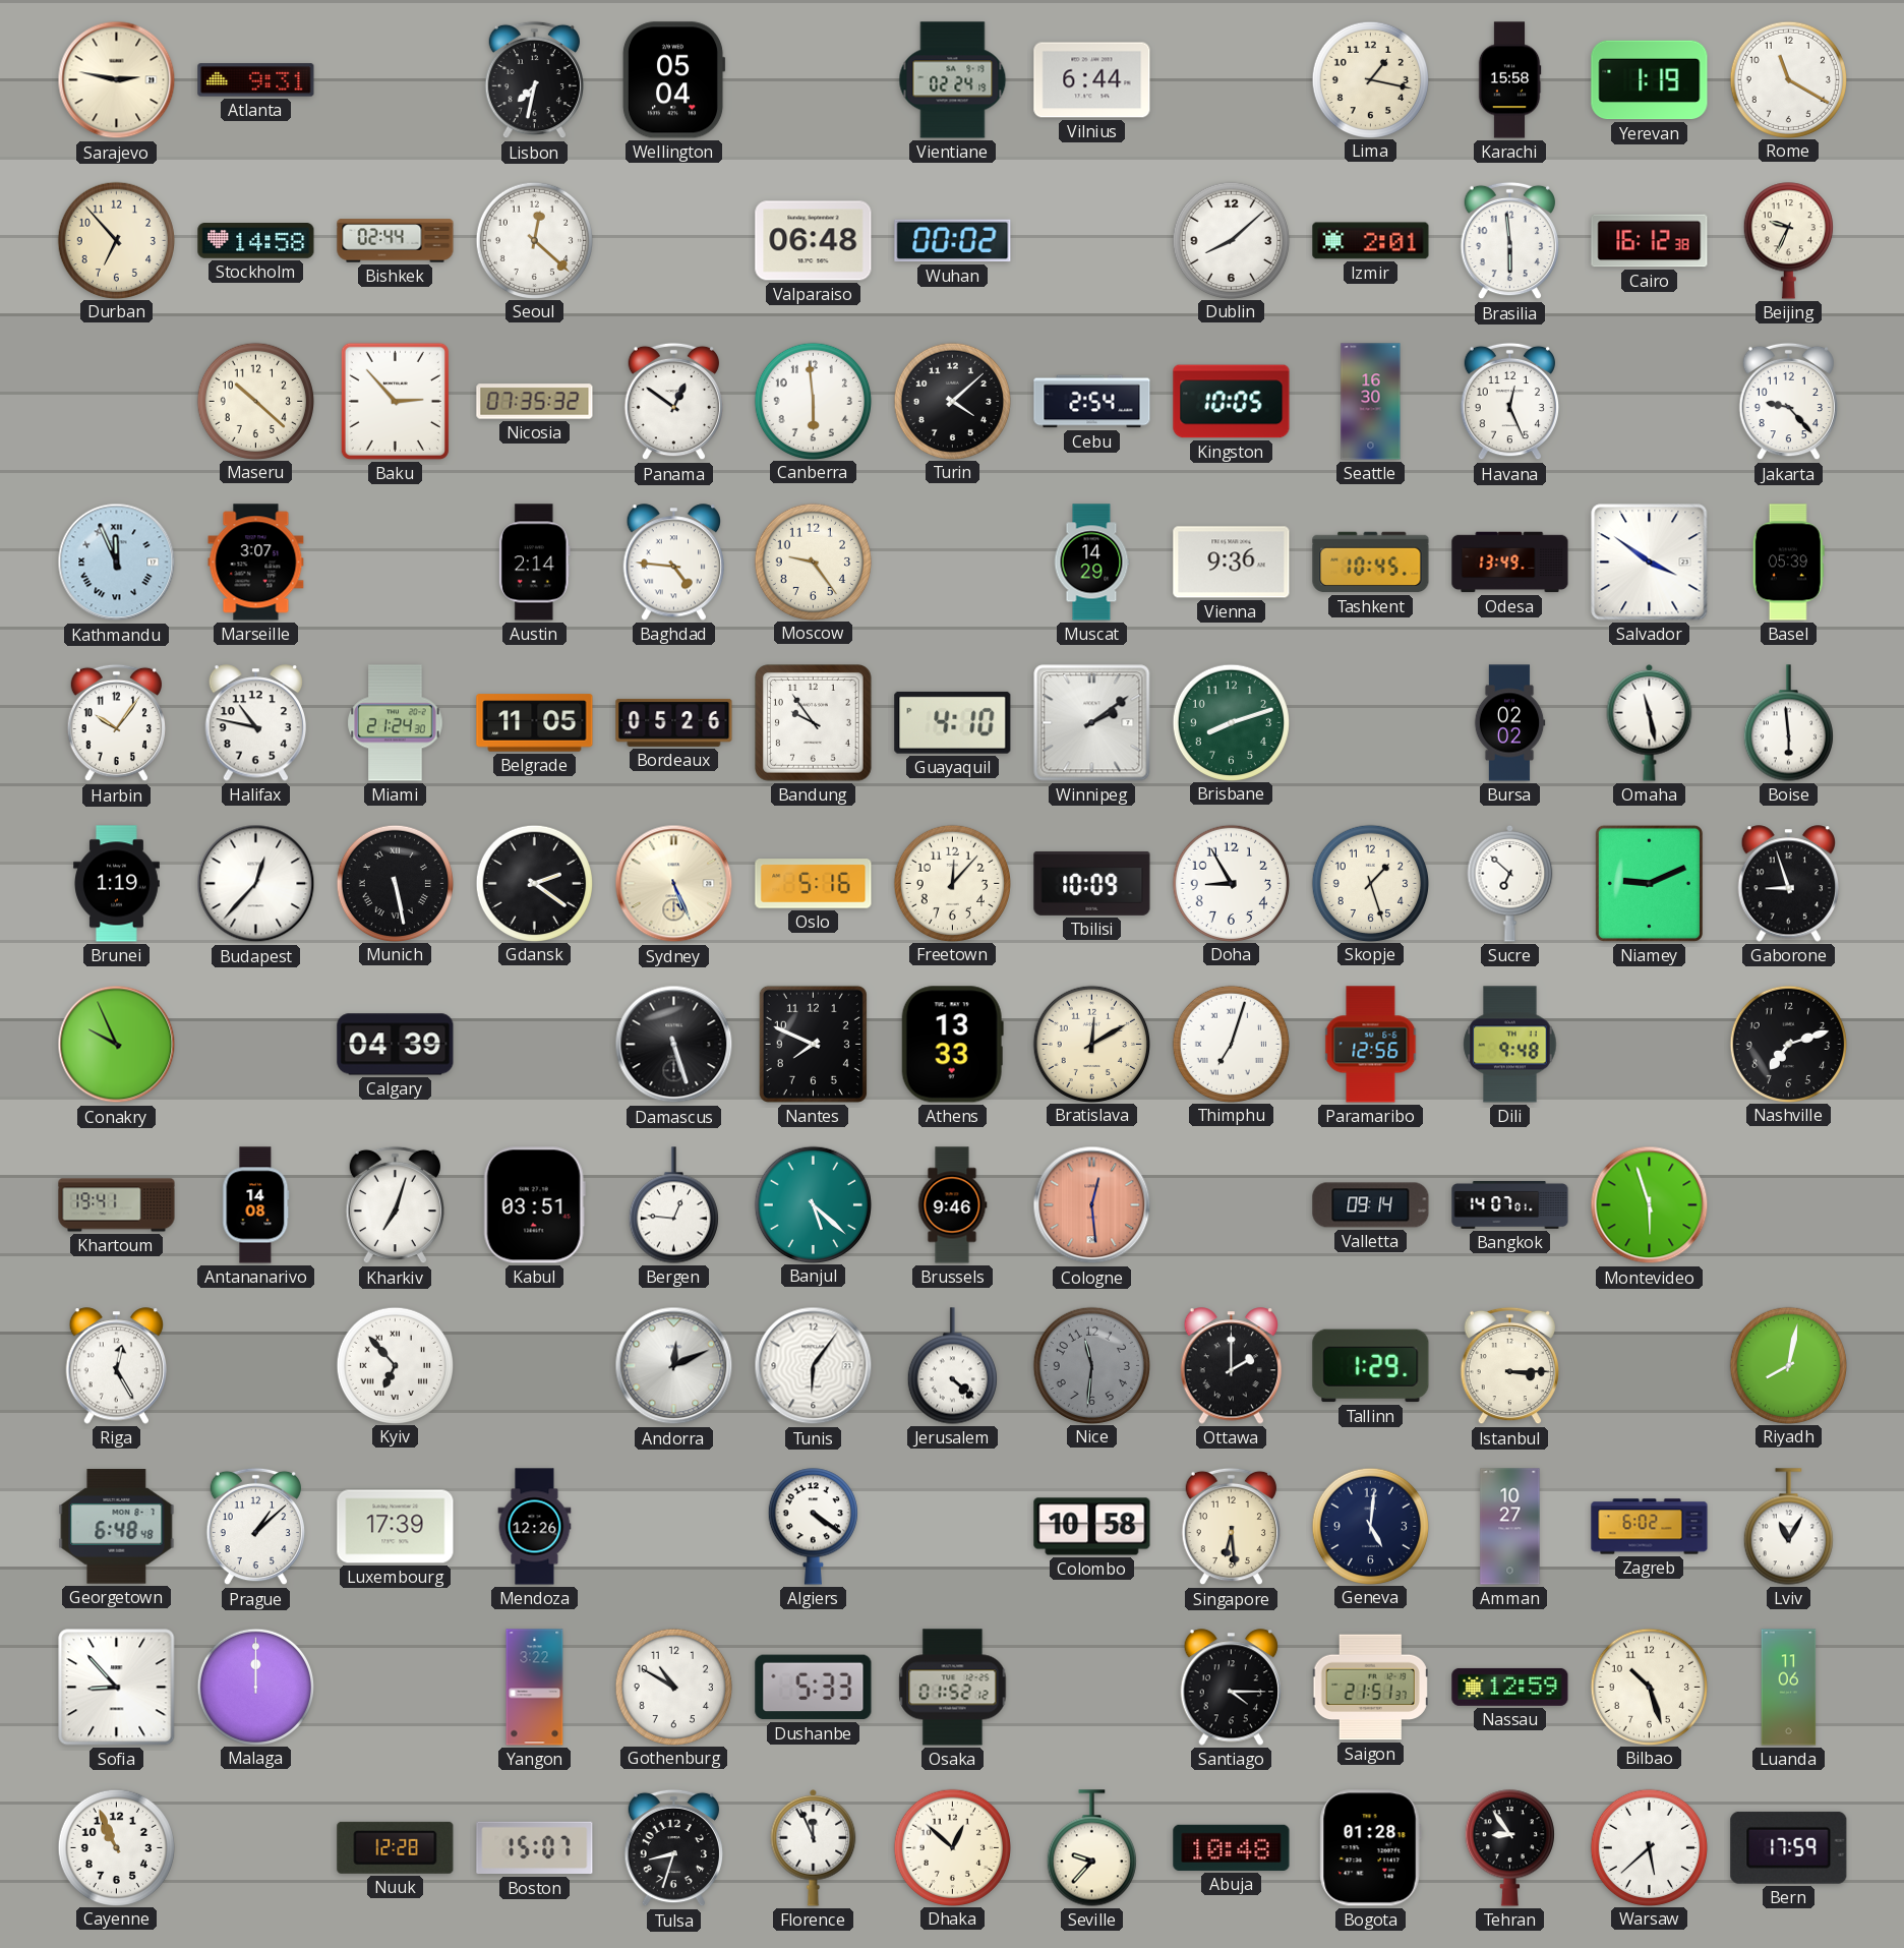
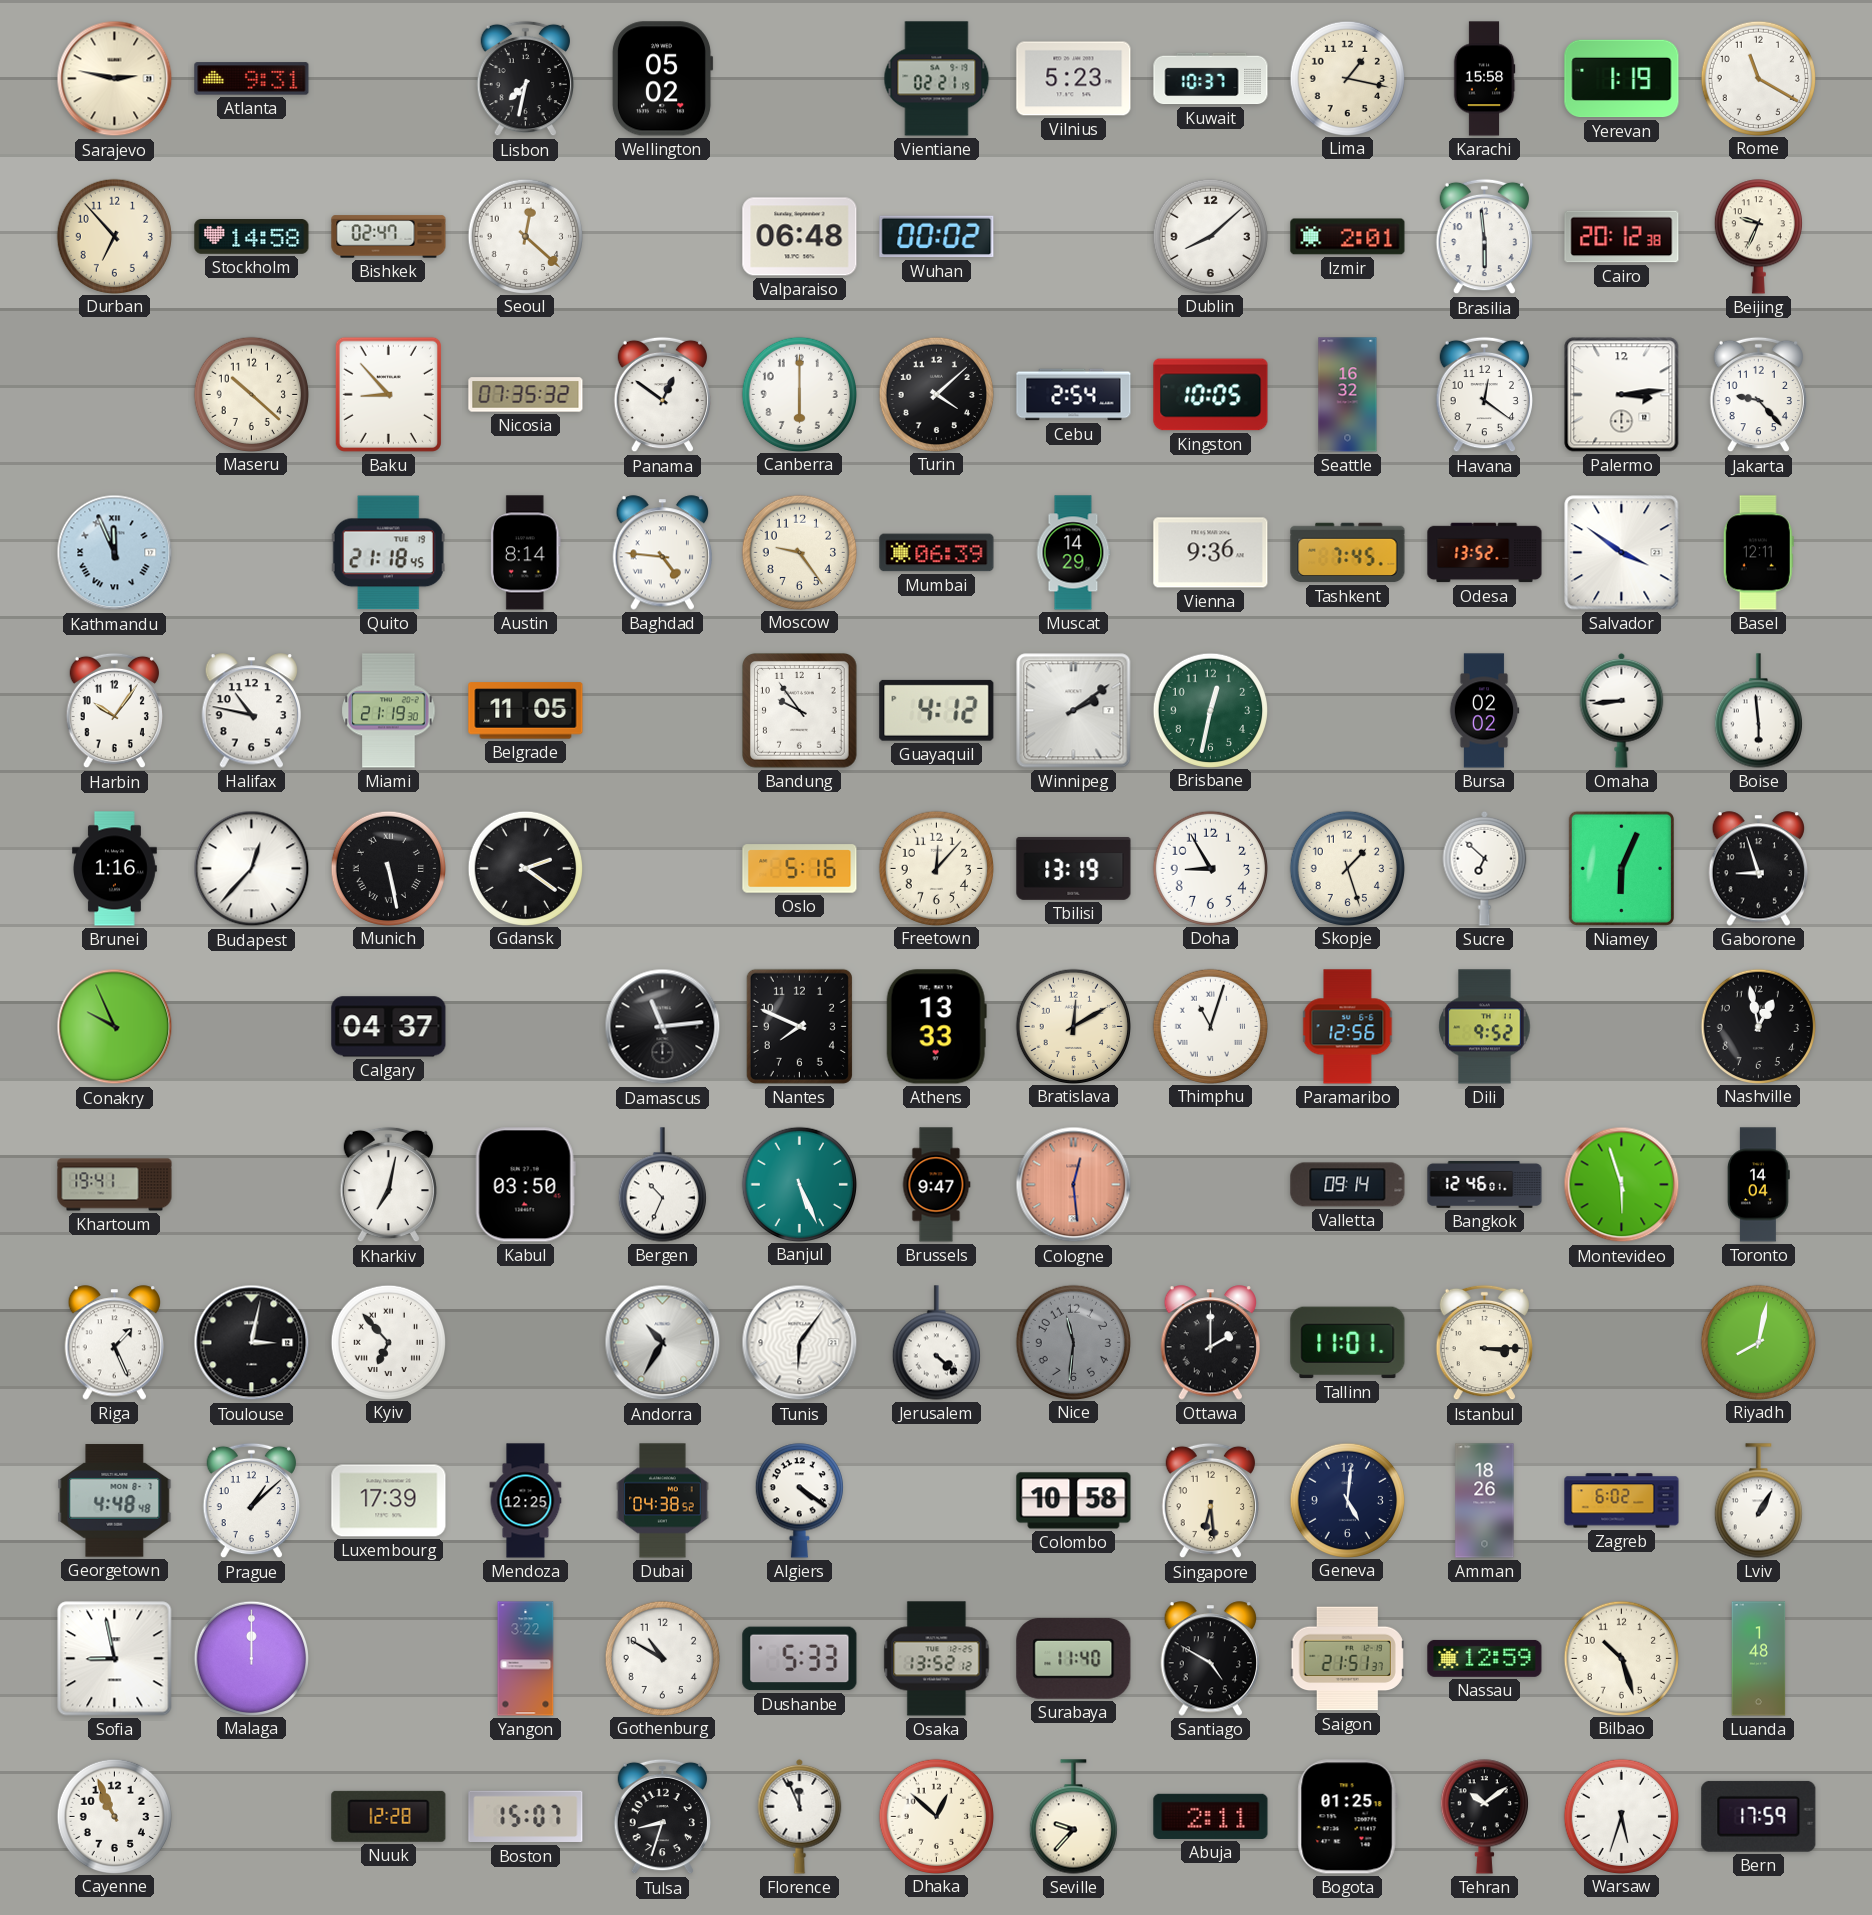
Wellington: 05:04 -> 05:02 (662, 79)
Vientiane: 02:24 -> 02:21 (937, 79)
Vilnius: 6:44 -> 5:23 (1074, 79)
Kuwait: none -> 10:37 (1211, 79)
Bishkek: 02:44 -> 02:47 (389, 237)
Cairo: 16:12 -> 20:12 (1622, 237)
Baku: 2:53 -> 8:53 (388, 394)
Canberra: 5:59 -> 6:00 (799, 394)
Seattle: 16:30 -> 16:32 (1348, 395)
Havana: 12:26 -> 12:21 (1484, 395)
Palermo: none -> 3:14 (1622, 395)
Marseille: 3:07 -> none (256, 563)
Quito: none -> 21:18 (388, 553)
Austin: 2:14 -> 8:14 (525, 553)
Mumbai: none -> 06:39 (937, 553)
Tashkent: 10:45 -> 7:45 (1348, 553)
Odesa: 13:49 -> 13:52 (1485, 553)
Basel: 05:39 -> 12:11 (1758, 553)
Miami: 21:24 -> 21:19 (389, 711)
Bordeaux: 05:26 -> none (674, 722)
Guayaquil: 4:10 -> 4:12 (937, 710)
Brisbane: 8:12 -> 12:32 (1210, 710)
Omaha: 11:28 -> 8:44 (1622, 710)
Brunei: 1:19 -> 1:16 (115, 869)
Sydney: 5:26 -> none (674, 884)
Tbilisi: 10:09 -> 13:19 (1074, 868)
Niamey: 9:11 -> 6:04 (1621, 868)
Calgary: 04:39 -> 04:37 (389, 1027)
Damascus: 5:27 -> 11:14 (663, 1027)
Thimphu: 7:03 -> 11:03 (1210, 1026)
Dili: 9:48 -> 9:52 (1485, 1027)
Nashville: 7:12 -> 12:58 (1758, 1026)
Antananarivo: 14:08 -> none (256, 1205)
Kharkiv: 7:03 -> 7:02 (388, 1185)
Kabul: 03:51 -> 03:50 (525, 1185)
Bergen: 12:46 -> 10:34 (662, 1185)
Banjul: 5:22 -> 5:26 (799, 1184)
Brussels: 9:46 -> 9:47 (936, 1185)
Bangkok: 14:07 -> 12:46 (1485, 1184)
Toronto: none -> 14:04 (1758, 1185)
Riga: 12:25 -> 1:26 (115, 1343)
Toulouse: none -> 3:02 (252, 1343)
Andorra: 12:11 -> 10:35 (663, 1343)
Tallinn: 1:29 -> 11:01 (1348, 1343)
Georgetown: 6:48 -> 4:48 (115, 1501)
Mendoza: 12:26 -> 12:25 (526, 1501)
Dubai: none -> 04:38 (663, 1501)
Amman: 10:27 -> 18:26 (1485, 1501)
Lviv: 11:05 -> 1:05 (1758, 1501)
Sofia: 8:53 -> 8:58 (115, 1659)
Osaka: 01:52 -> 13:52 (937, 1659)
Surabaya: none -> 11:40 (1074, 1658)
Santiago: 4:15 -> 4:50 (1211, 1659)
Luanda: 11:06 -> 1:48 (1759, 1659)
Abuja: 10:48 -> 2:11 (1211, 1816)
Bogota: 01:28 -> 01:25 (1347, 1817)
Tehran: 8:54 -> 10:09 (1484, 1817)
Warsaw: 5:38 -> 5:33 (1621, 1816)
